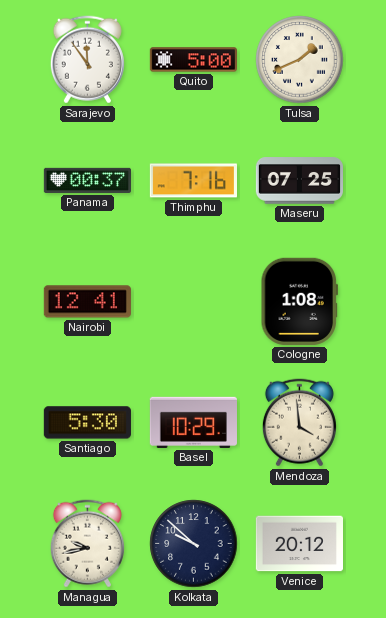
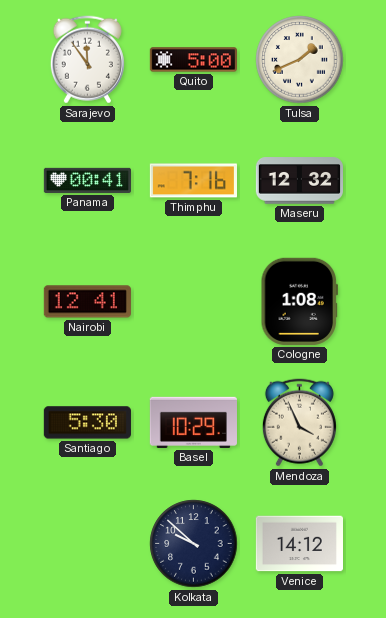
Panama: 00:37 -> 00:41 (87, 180)
Maseru: 07:25 -> 12:32 (299, 181)
Mendoza: 3:59 -> 3:56 (299, 423)
Managua: 9:43 -> none (87, 544)
Venice: 20:12 -> 14:12 (299, 544)
